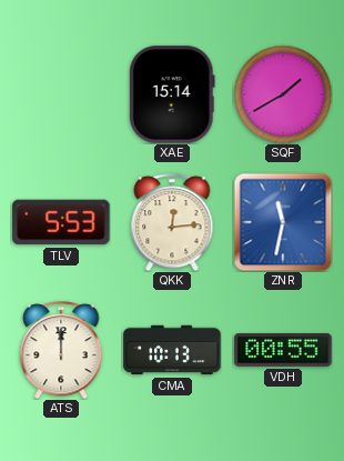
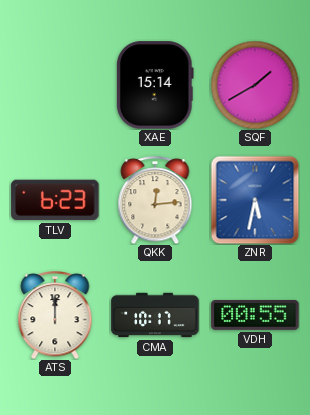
TLV: 5:53 -> 6:23 (55, 200)
ZNR: 11:32 -> 5:32 (255, 200)
CMA: 10:13 -> 10:17 (155, 315)
